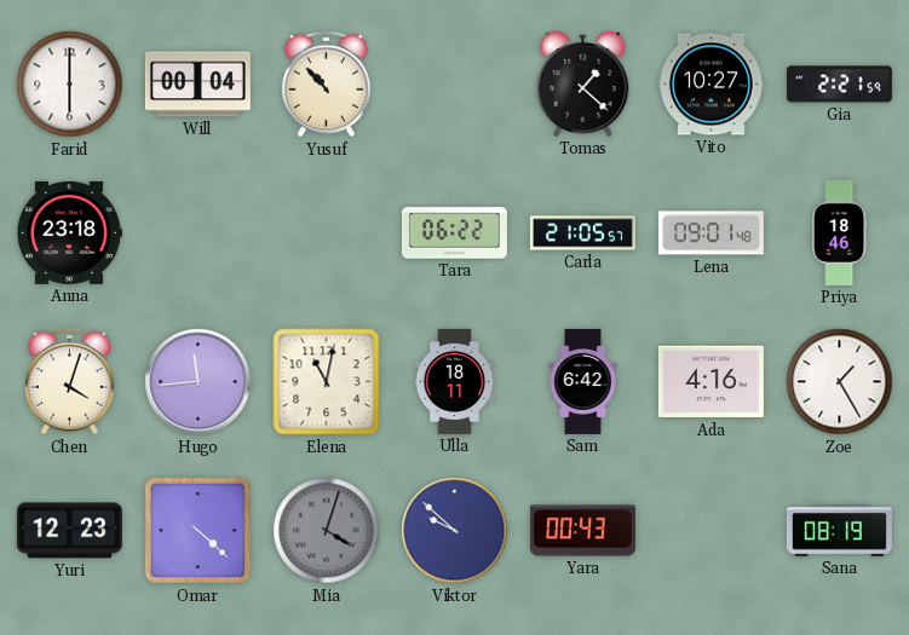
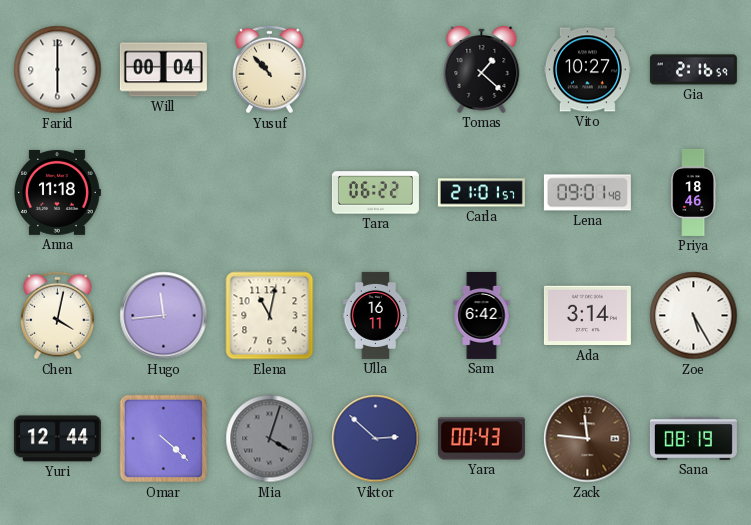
Gia: 2:21 -> 2:16 (693, 70)
Anna: 23:18 -> 11:18 (58, 192)
Carla: 21:05 -> 21:01 (481, 193)
Chen: 4:03 -> 4:02 (57, 316)
Ulla: 18:11 -> 16:11 (376, 315)
Ada: 4:16 -> 3:14 (587, 316)
Zoe: 1:25 -> 5:25 (694, 316)
Yuri: 12:23 -> 12:44 (57, 439)
Viktor: 9:52 -> 2:52 (376, 439)
Zack: none -> 11:46 (588, 439)
